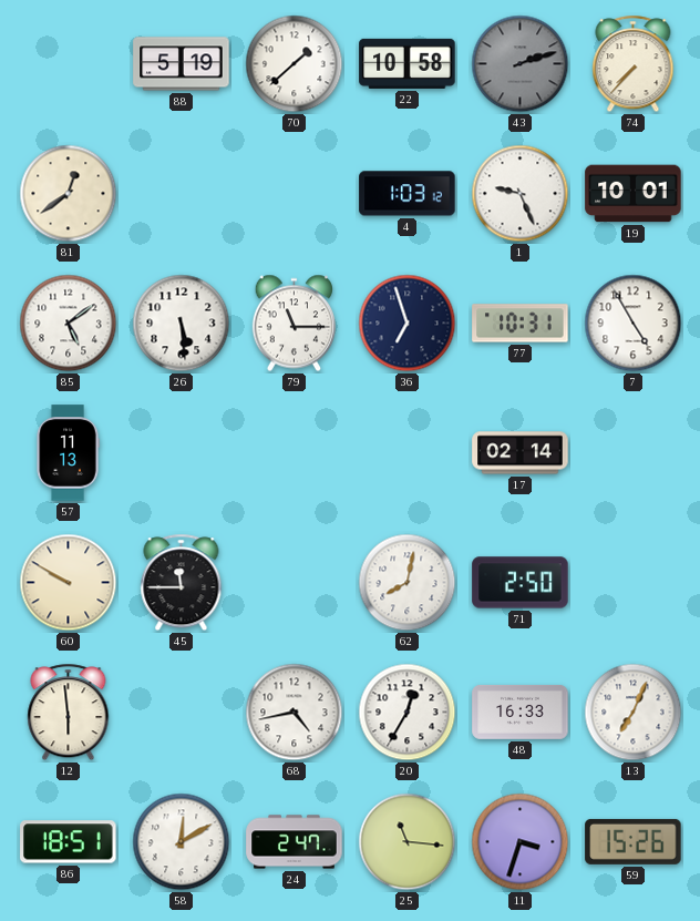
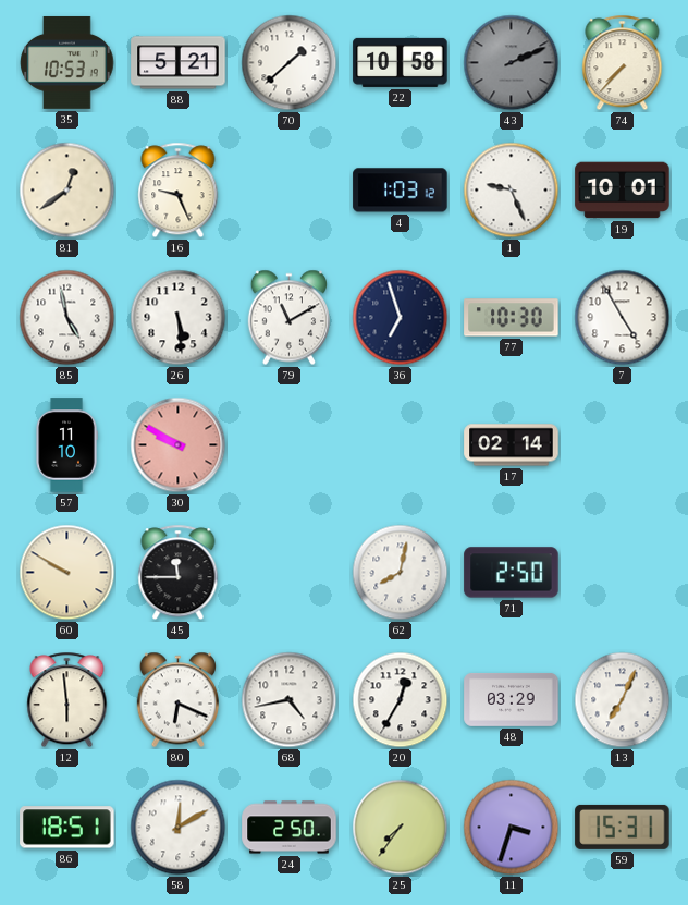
35: none -> 10:53 (67, 62)
88: 5:19 -> 5:21 (179, 63)
43: 2:12 -> 2:11 (512, 63)
16: none -> 9:26 (179, 191)
85: 5:09 -> 4:58 (67, 318)
79: 11:15 -> 11:10 (288, 318)
77: 10:31 -> 10:30 (512, 318)
57: 11:13 -> 11:10 (66, 445)
30: none -> 9:50 (179, 445)
80: none -> 6:19 (177, 700)
48: 16:33 -> 03:29 (512, 700)
24: 2:47 -> 2:50 (290, 828)
25: 11:16 -> 7:36 (401, 828)
59: 15:26 -> 15:31 (623, 827)
